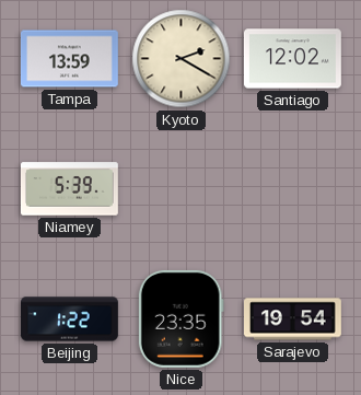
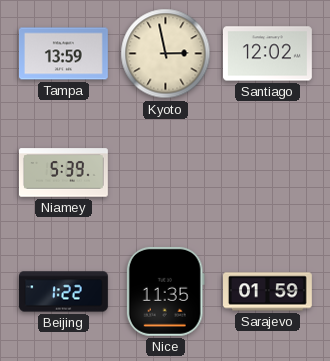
Kyoto: 2:20 -> 2:58 (166, 54)
Nice: 23:35 -> 11:35 (165, 291)
Sarajevo: 19:54 -> 01:59 (268, 292)
